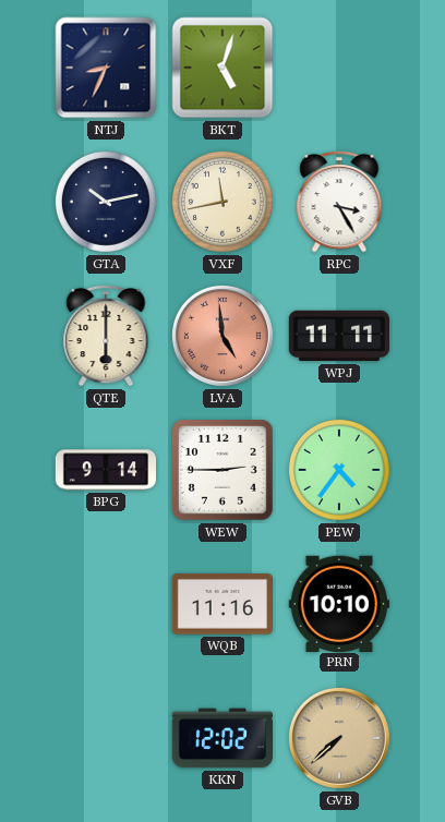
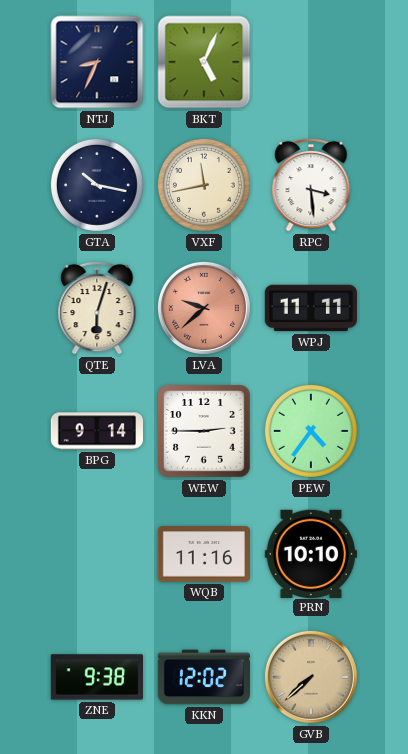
BKT: 5:03 -> 5:04 (204, 62)
GTA: 10:13 -> 10:17 (97, 185)
RPC: 3:25 -> 3:29 (311, 185)
QTE: 6:00 -> 6:03 (97, 308)
LVA: 4:59 -> 9:38 (204, 308)
ZNE: none -> 9:38 (96, 677)
